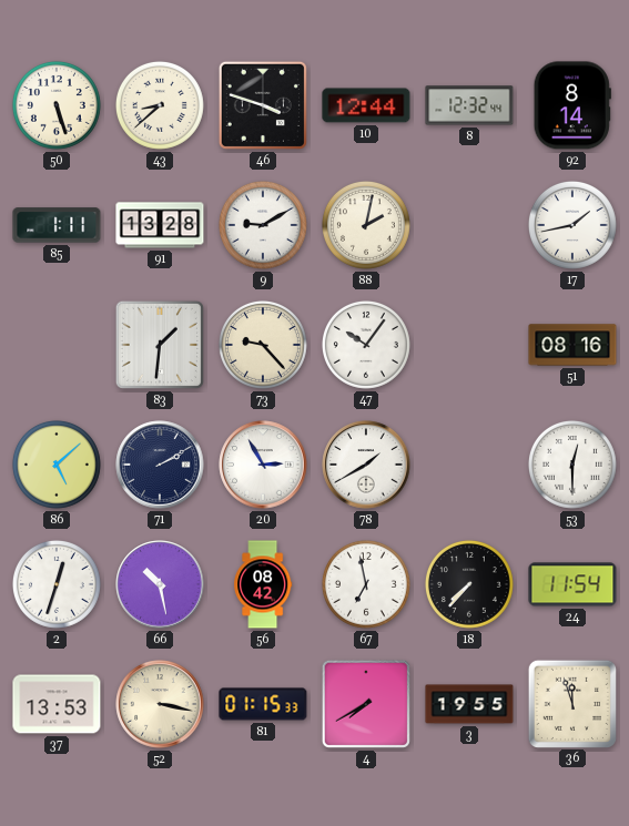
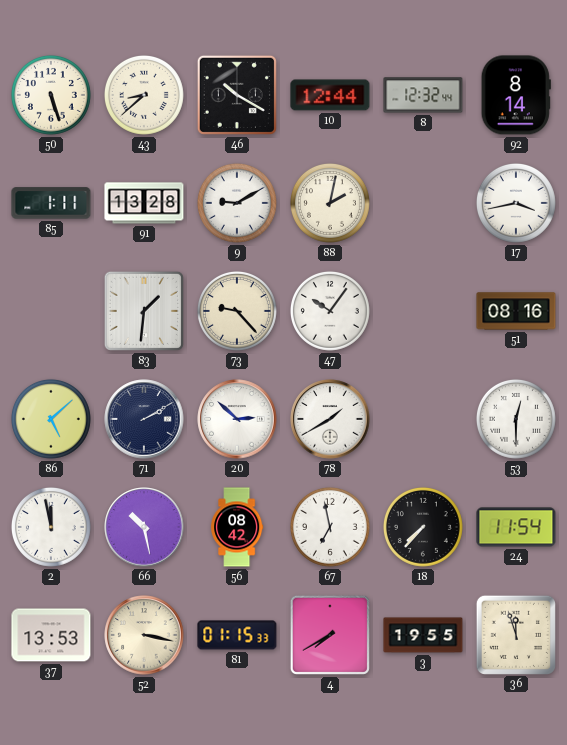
46: 3:48 -> 10:20 (237, 95)
17: 1:43 -> 3:43 (516, 203)
20: 2:55 -> 2:52 (237, 419)
2: 12:33 -> 11:58 (51, 527)
